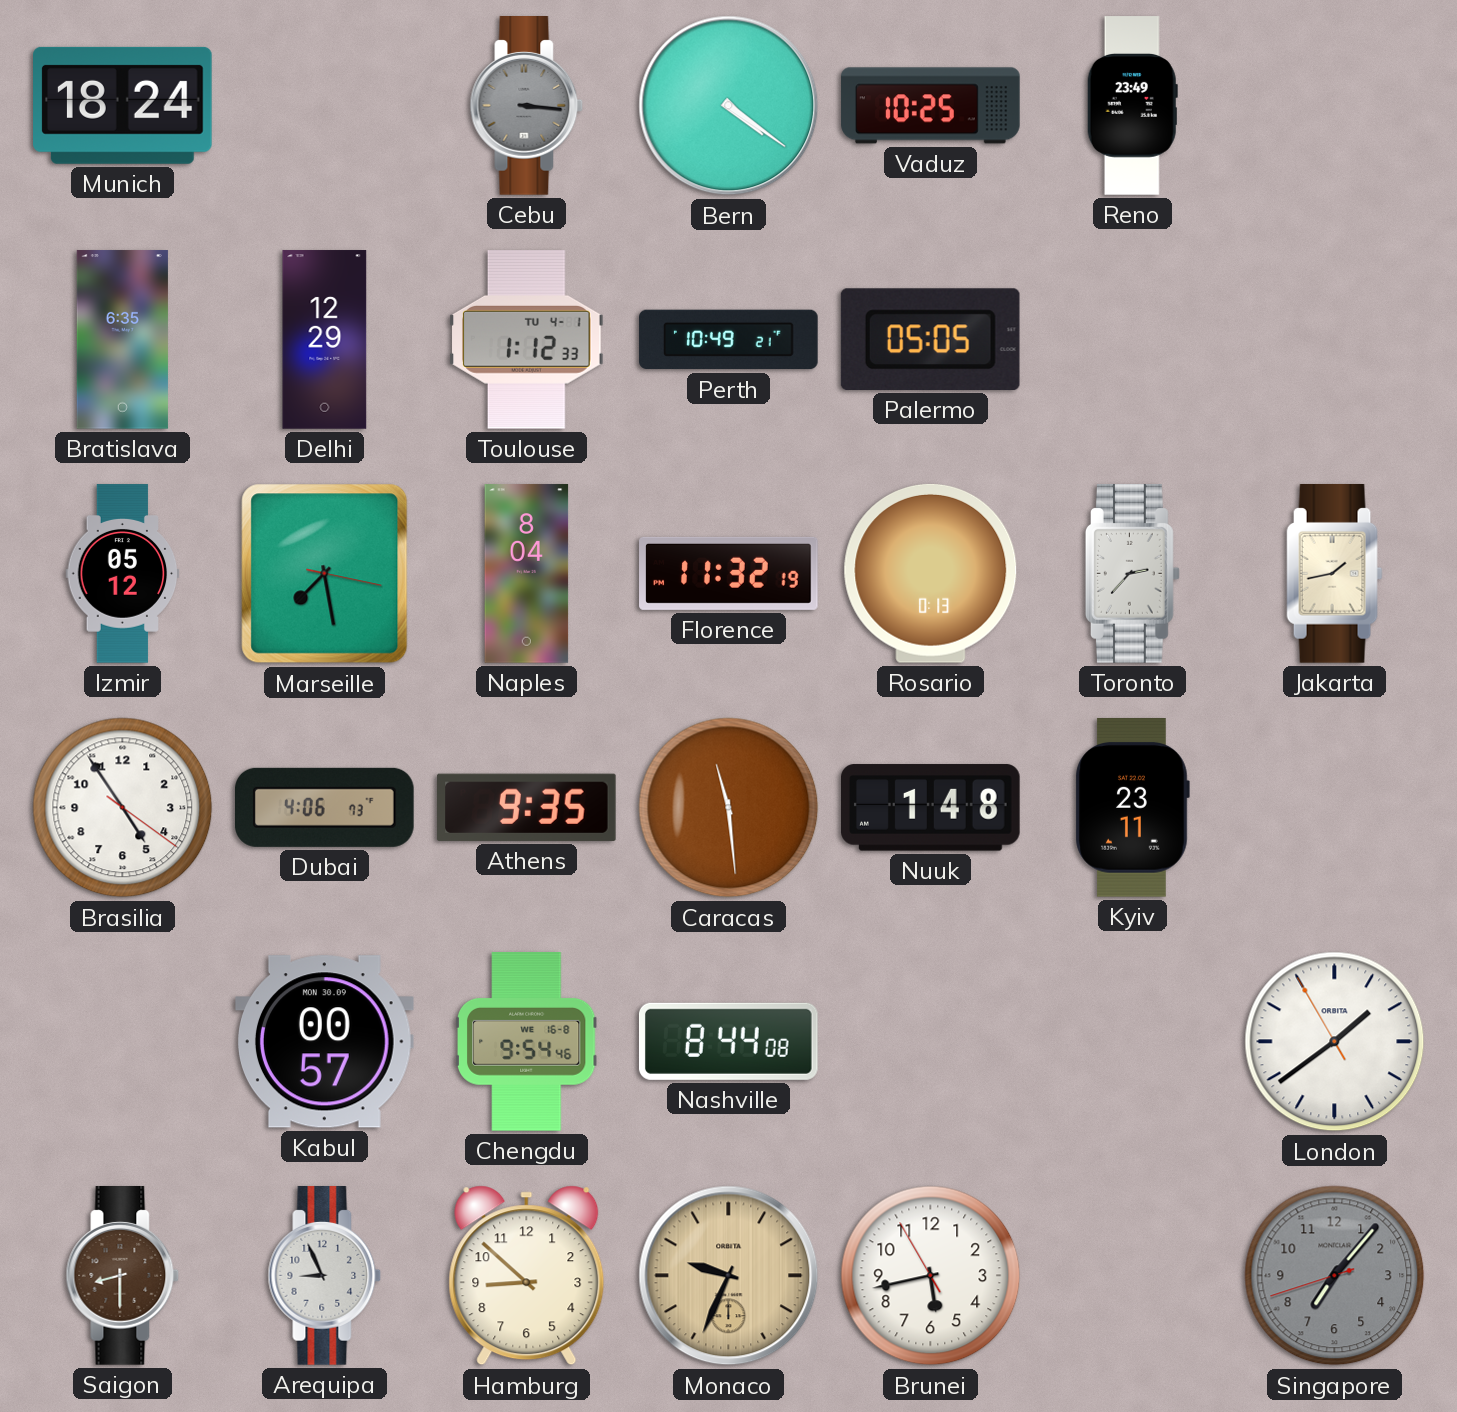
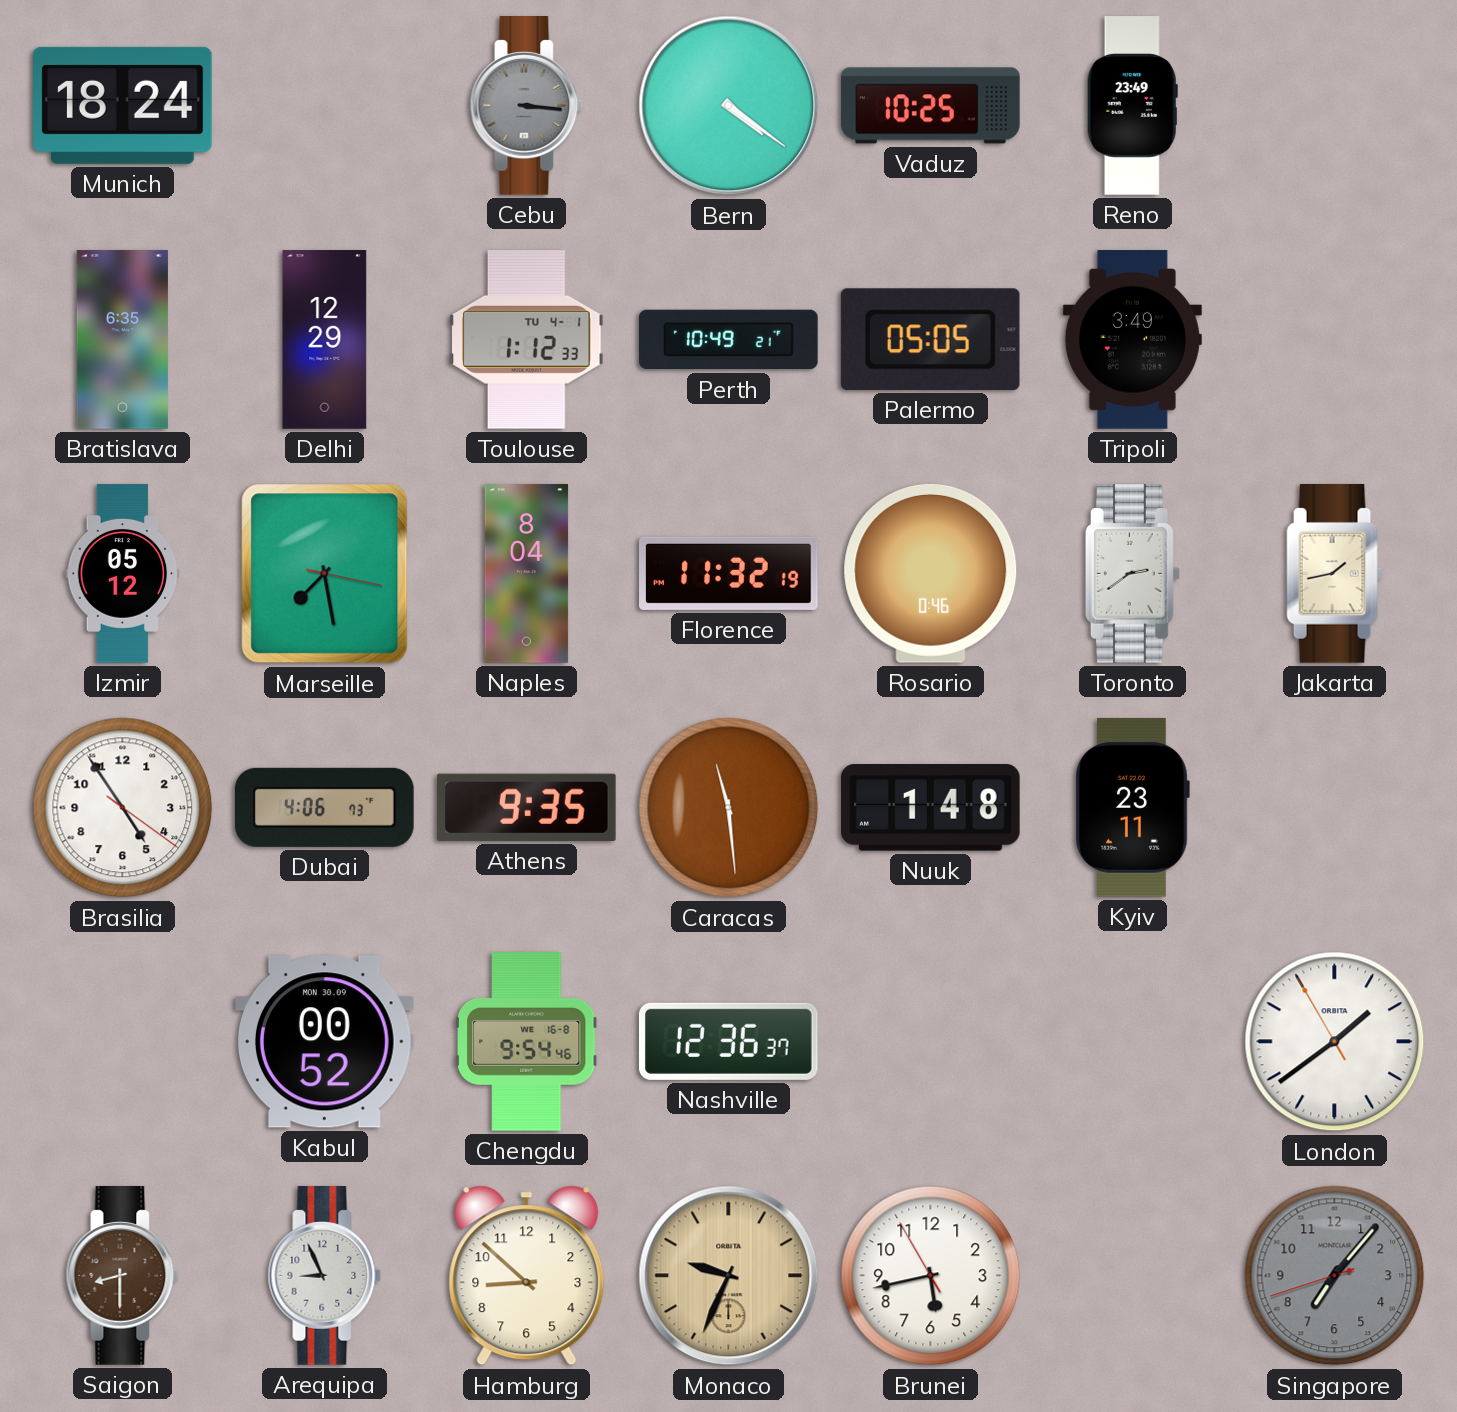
Tripoli: none -> 3:49 (1132, 340)
Rosario: 0:13 -> 0:46 (931, 573)
Toronto: 2:37 -> 2:39 (1132, 574)
Kabul: 00:57 -> 00:52 (325, 1042)
Nashville: 8:44 -> 12:36 (728, 1041)
